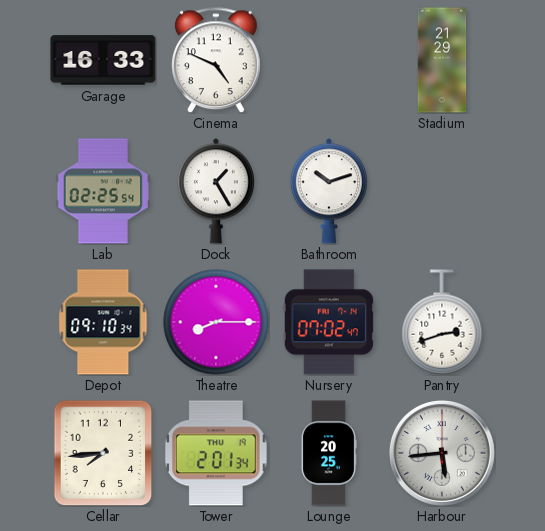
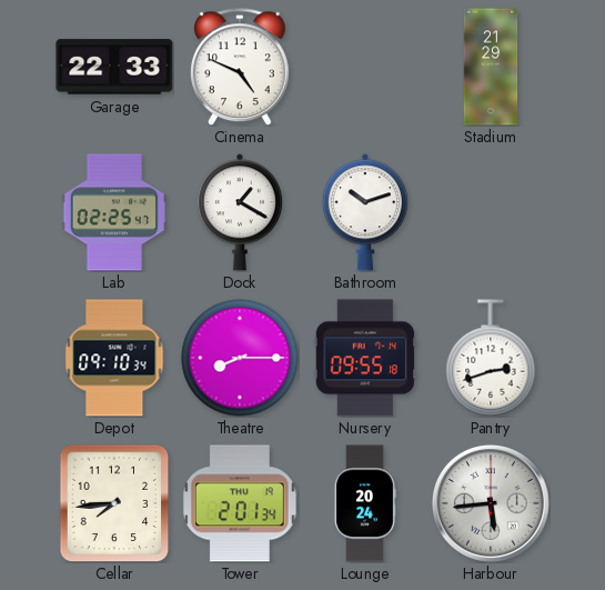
Garage: 16:33 -> 22:33 (114, 67)
Lab: 02:25:54 -> 02:25:47 (114, 212)
Dock: 1:25 -> 1:20 (240, 212)
Nursery: 07:02 -> 09:55 (364, 358)
Lounge: 20:25 -> 20:24 (365, 503)
